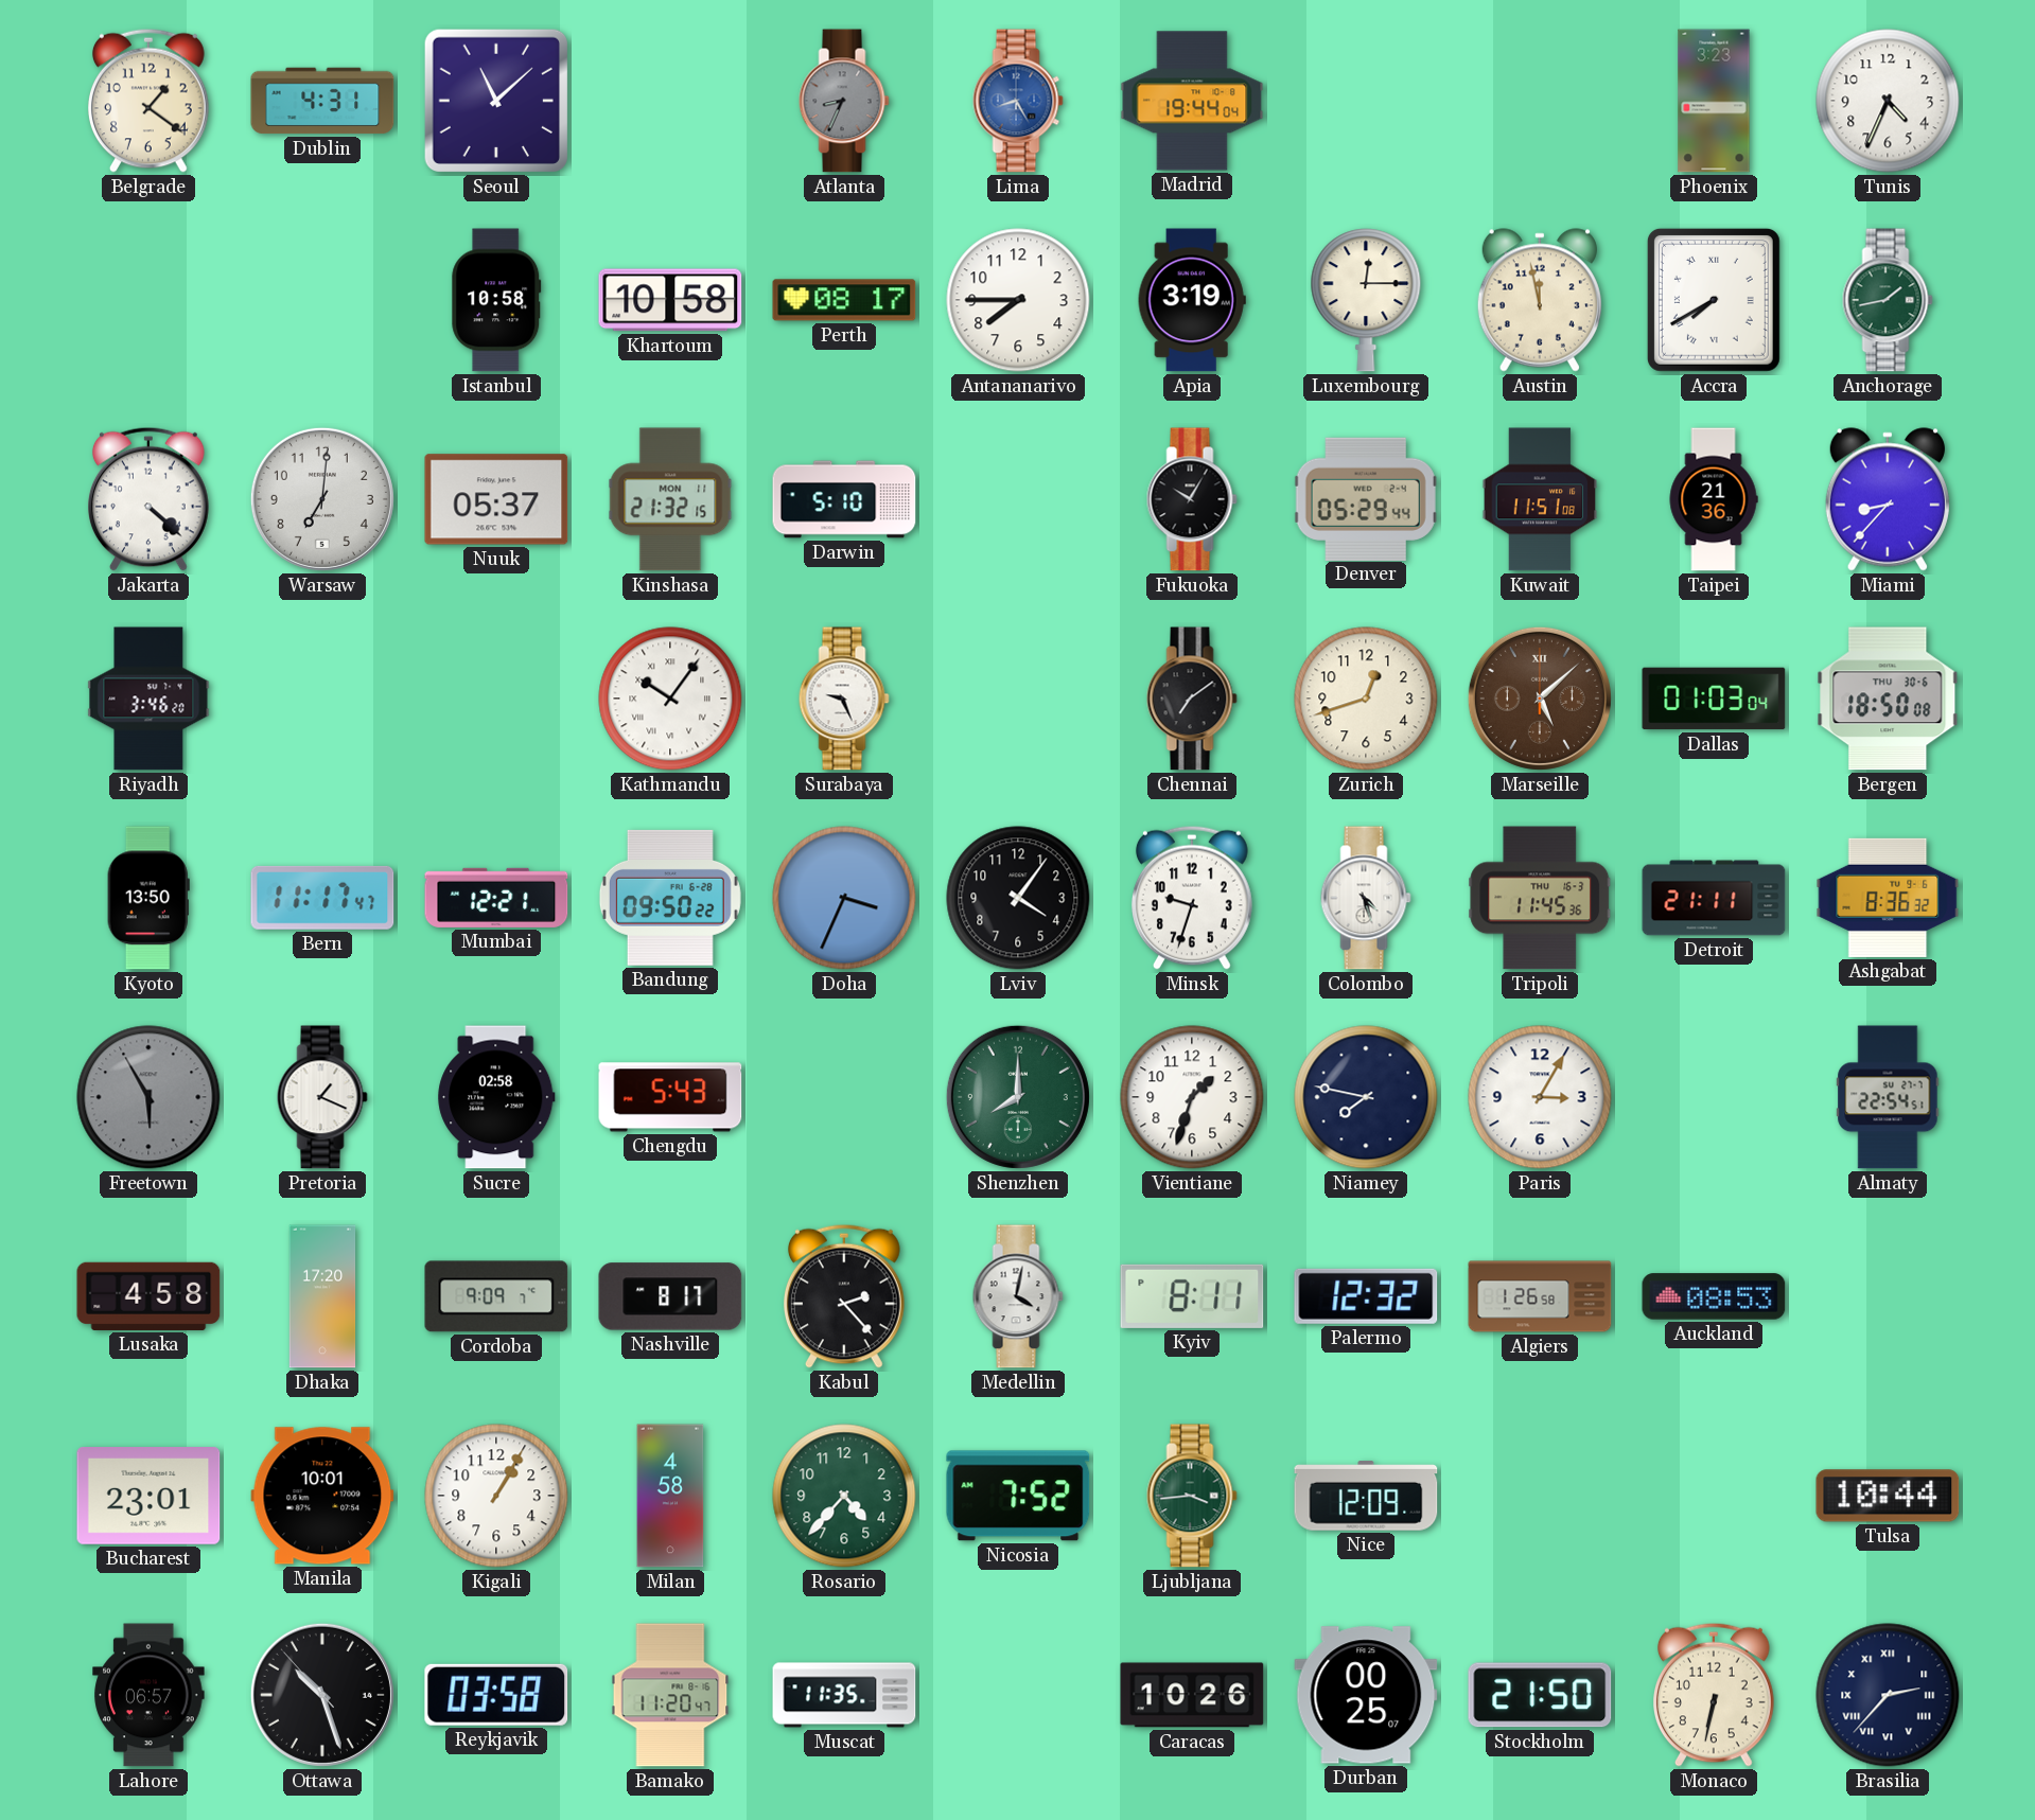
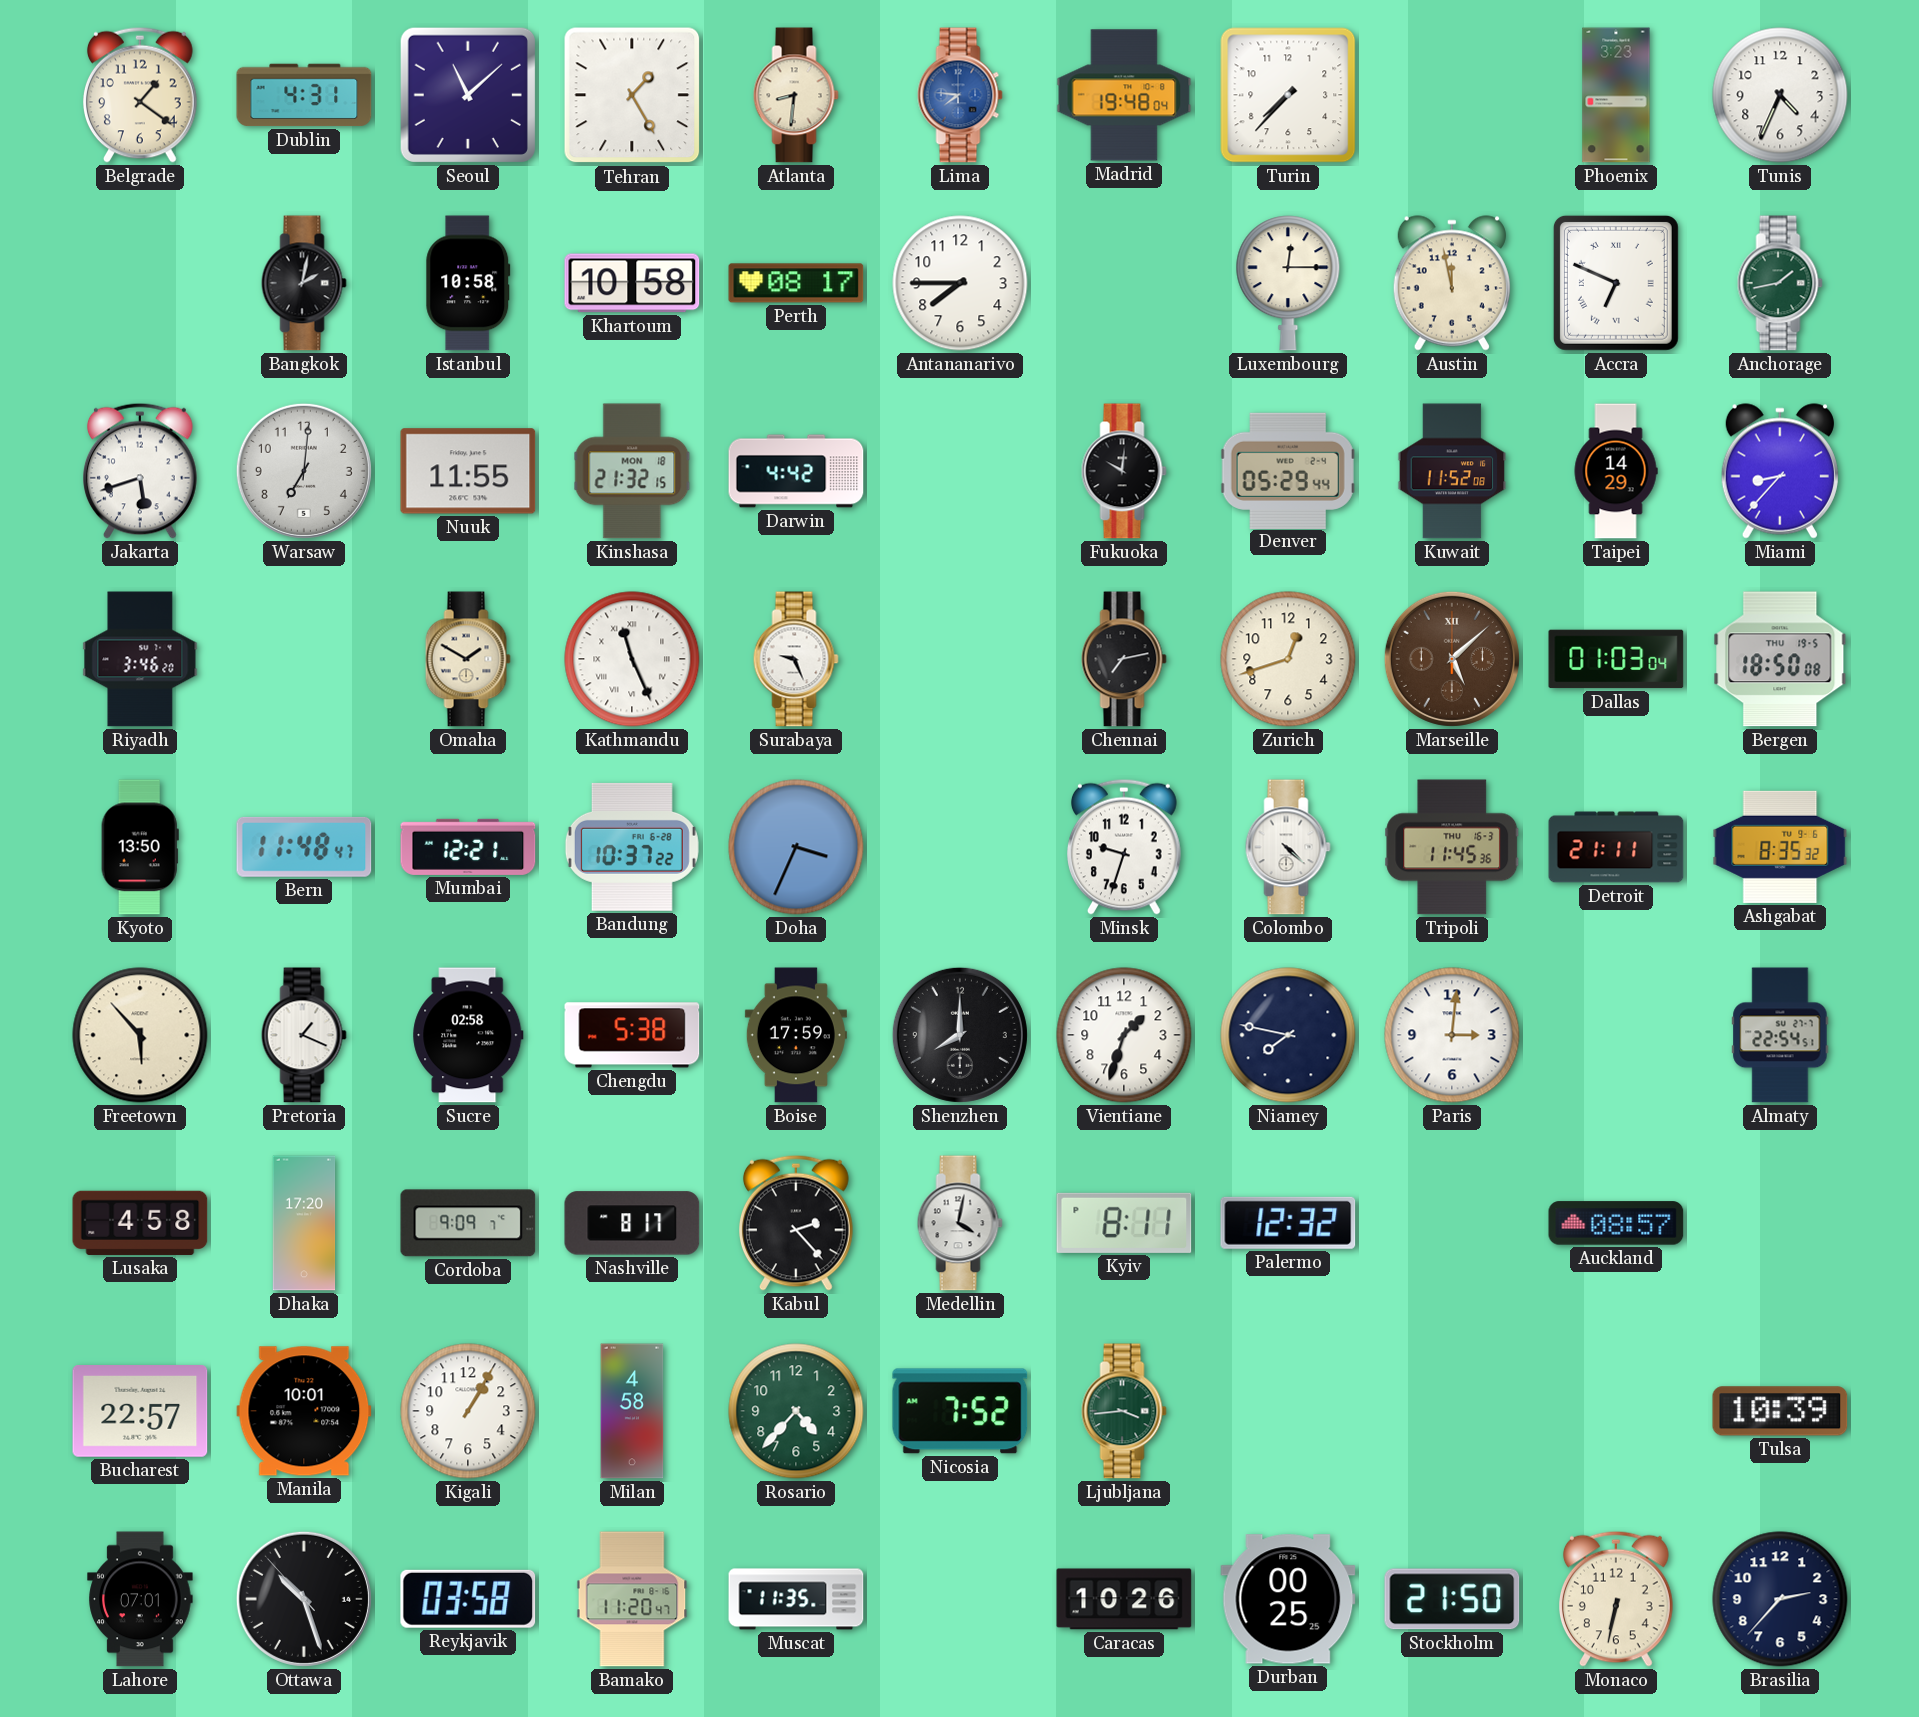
Tehran: none -> 1:25 (632, 95)
Atlanta: 8:34 -> 8:31 (796, 95)
Atlanta dial: grey -> cream (796, 95)
Lima: 8:25 -> 7:46 (960, 95)
Madrid: 19:44 -> 19:48 (1124, 95)
Turin: none -> 7:37 (1288, 95)
Bangkok: none -> 2:02 (304, 283)
Apia: 3:19 -> none (1192, 300)
Accra: 7:40 -> 6:49 (1616, 283)
Jakarta: 4:22 -> 5:42 (141, 471)
Nuuk: 05:37 -> 11:55 (468, 471)
Kinshasa date: MON 11 -> MON 18 (632, 471)
Darwin: 5:10 -> 4:42 (796, 471)
Fukuoka: 10:05 -> 10:01 (1124, 471)
Kuwait: 11:51 -> 11:52 (1452, 471)
Taipei: 21:36 -> 14:29 (1616, 471)
Omaha: none -> 1:50 (468, 659)
Kathmandu: 10:06 -> 11:26 (632, 659)
Chennai: 7:09 -> 7:13 (1124, 659)
Bergen date: THU 30-6 -> THU 19-5 (1780, 659)
Bern: 11:17 -> 11:48 (304, 847)
Bandung: 09:50 -> 10:37 (632, 847)
Lviv: 4:06 -> none (1018, 898)
Colombo: 4:27 -> 4:22 (1288, 847)
Ashgabat: 8:36 -> 8:35 (1780, 847)
Freetown: 5:55 -> 5:53 (140, 1035)
Freetown dial: grey -> cream (140, 1035)
Chengdu: 5:43 -> 5:38 (632, 1035)
Boise: none -> 17:59 (796, 1035)
Shenzhen dial: green -> black (960, 1035)
Paris: 3:05 -> 3:01 (1452, 1035)
Algiers: 1:26 -> none (1540, 1296)
Auckland: 08:53 -> 08:57 (1616, 1223)
Bucharest: 23:01 -> 22:57 (140, 1412)
Nice: 12:09 -> none (1366, 1496)
Tulsa: 10:44 -> 10:39 (1780, 1411)
Lahore: 06:57 -> 07:01 (140, 1599)
Durban: 00:25:07 -> 00:25:25 (1288, 1599)
Brasilia numerals: Roman -> Arabic (1780, 1599)
